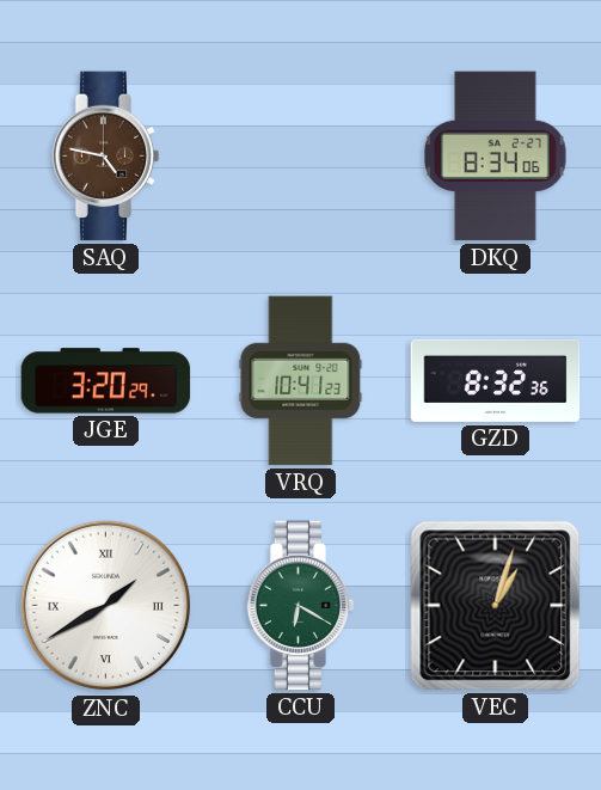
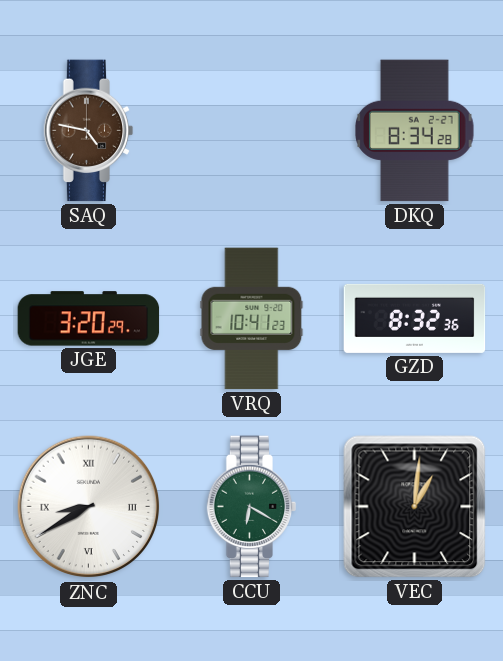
DKQ: 8:34:06 -> 8:34:28 (415, 131)
ZNC: 1:40 -> 8:40 (89, 507)
VEC: 1:03 -> 1:01 (415, 507)
